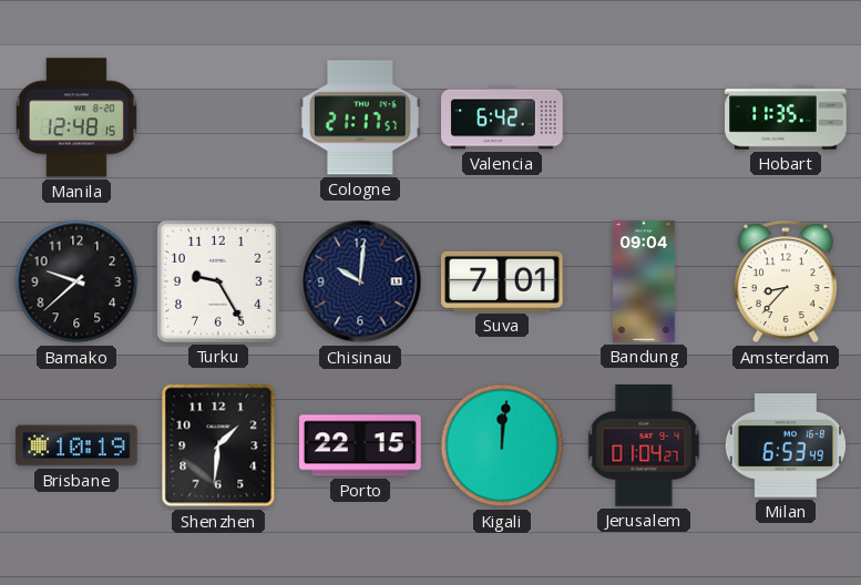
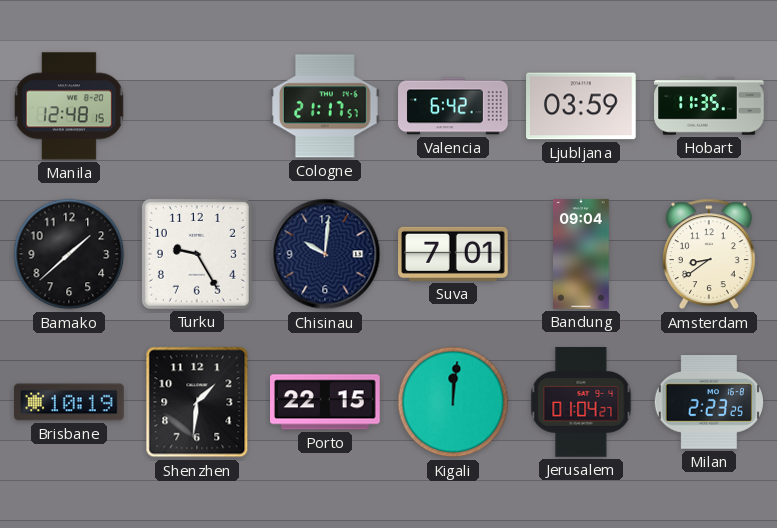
Ljubljana: none -> 03:59 (581, 106)
Bamako: 9:38 -> 1:38 (69, 254)
Amsterdam: 8:37 -> 8:39 (709, 254)
Milan: 6:53 -> 2:23 (709, 402)
